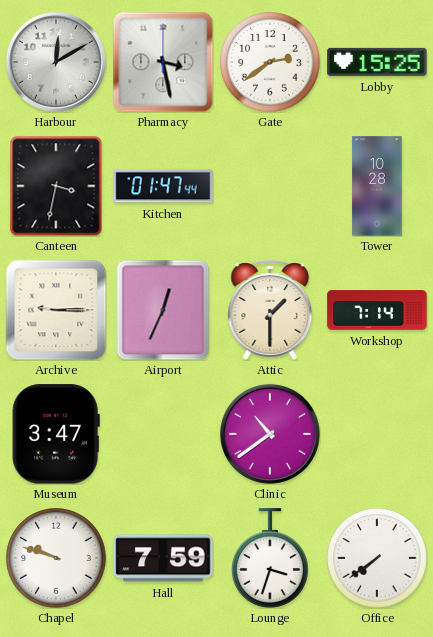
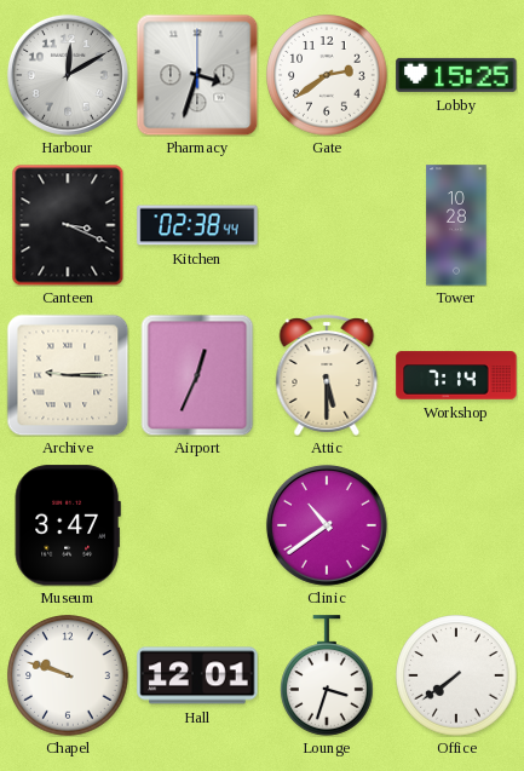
Pharmacy: 3:28 -> 3:33 (197, 75)
Canteen: 3:32 -> 3:19 (68, 225)
Kitchen: 01:47 -> 02:38 (197, 225)
Attic: 1:30 -> 5:30 (327, 376)
Hall: 7:59 -> 12:01 (197, 675)
